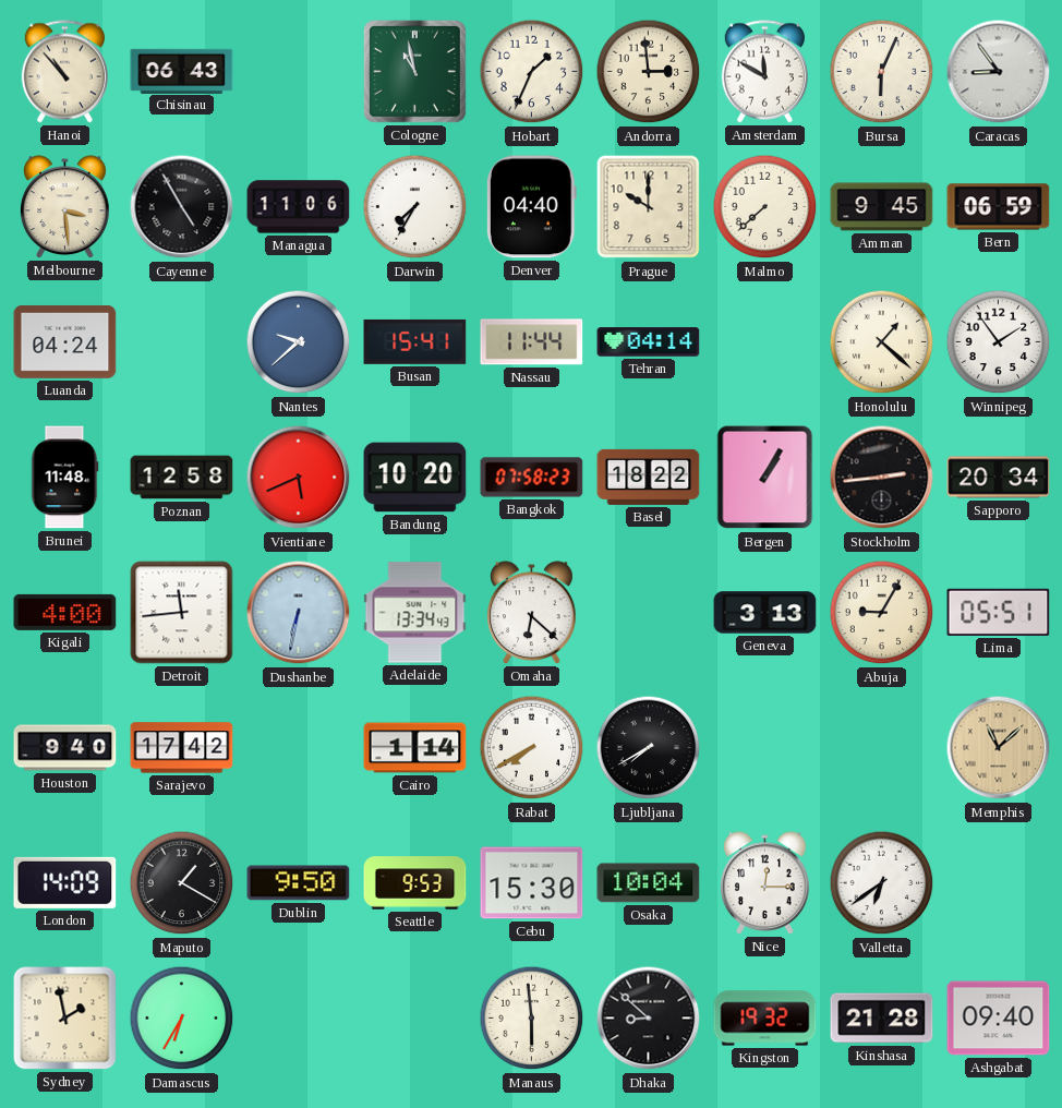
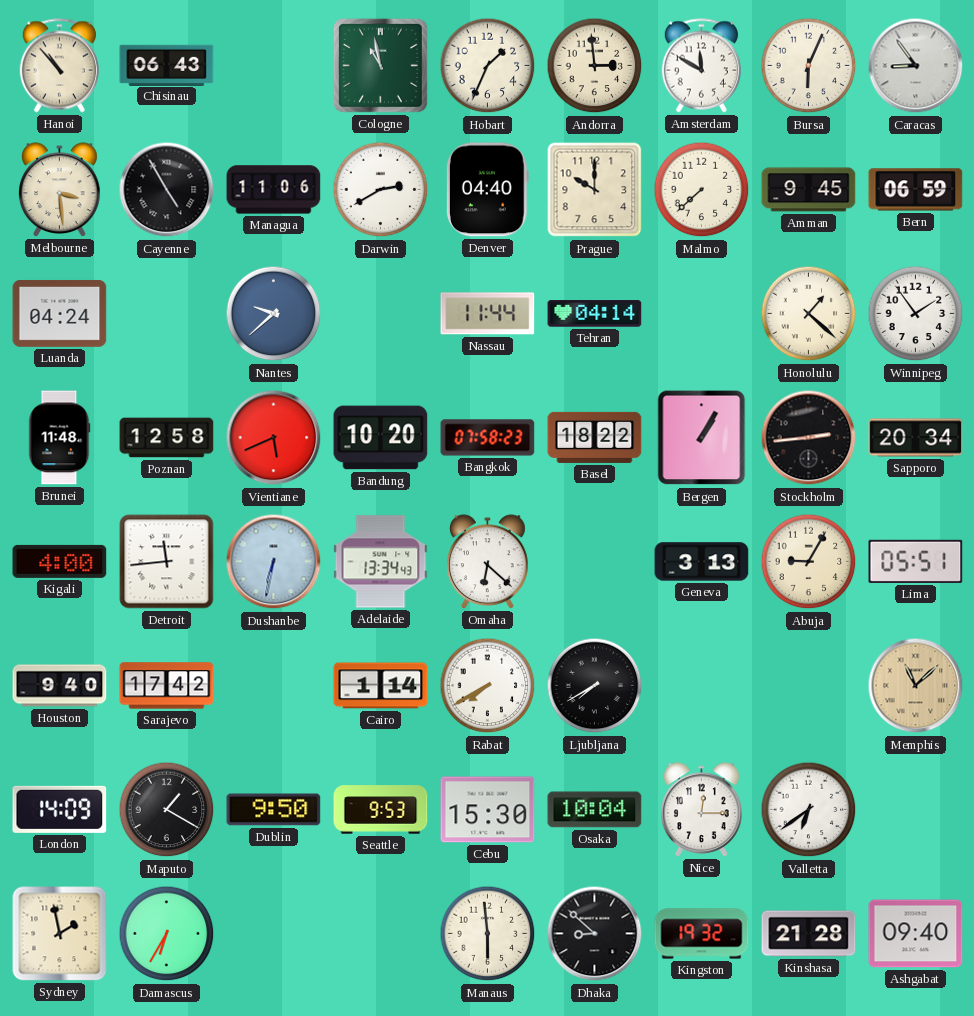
Darwin: 7:35 -> 2:40 (381, 190)
Busan: 15:41 -> none (415, 341)
